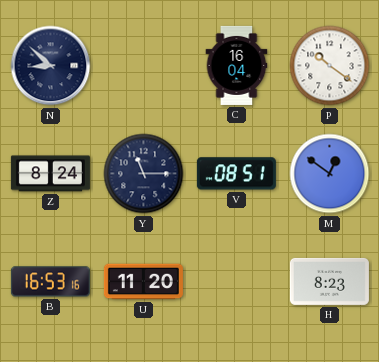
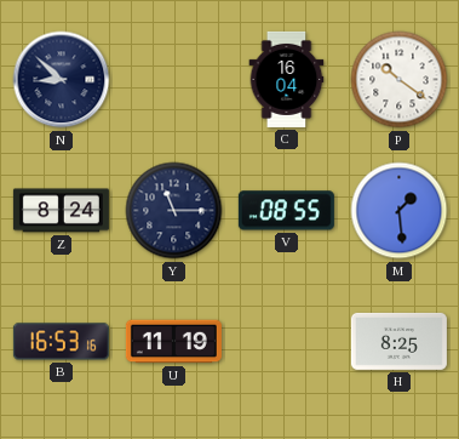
V: 08:51 -> 08:55 (286, 211)
M: 12:51 -> 1:29 (400, 211)
U: 11:20 -> 11:19 (173, 342)
H: 8:23 -> 8:25 (398, 341)
